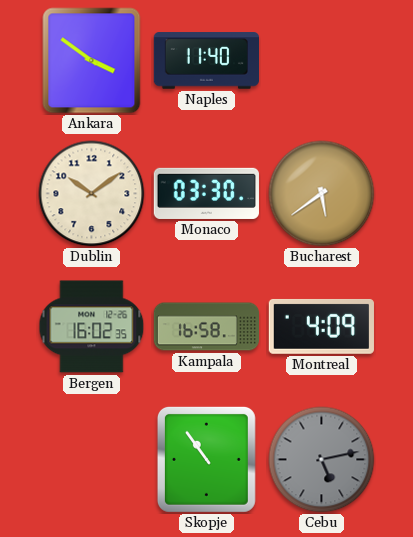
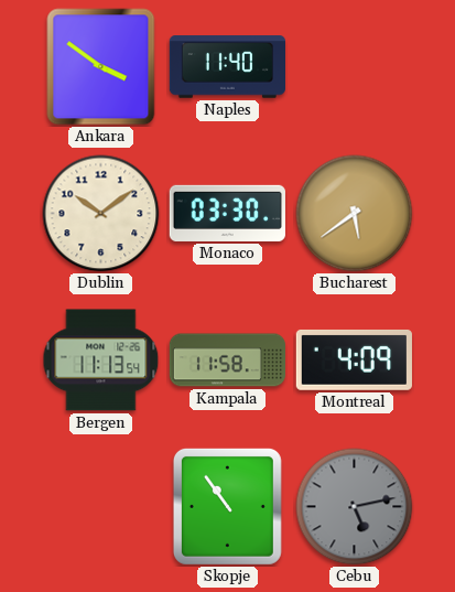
Bergen: 16:02 -> 11:13 (101, 360)
Kampala: 16:58 -> 11:58 (227, 360)
